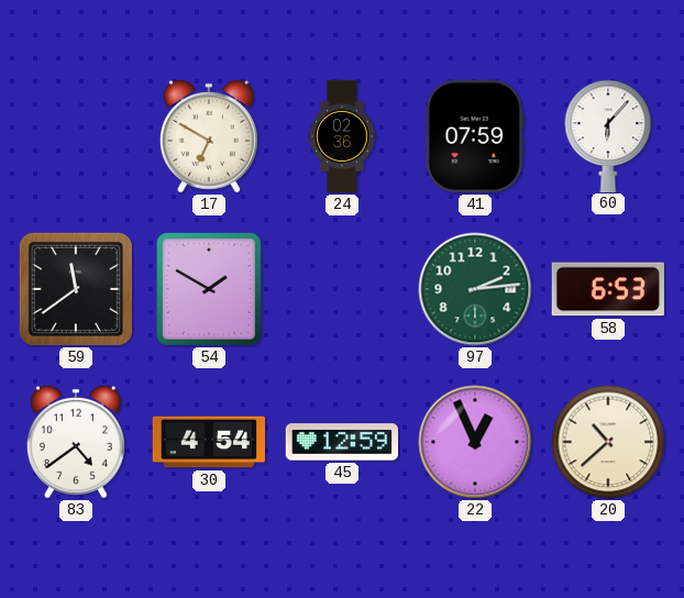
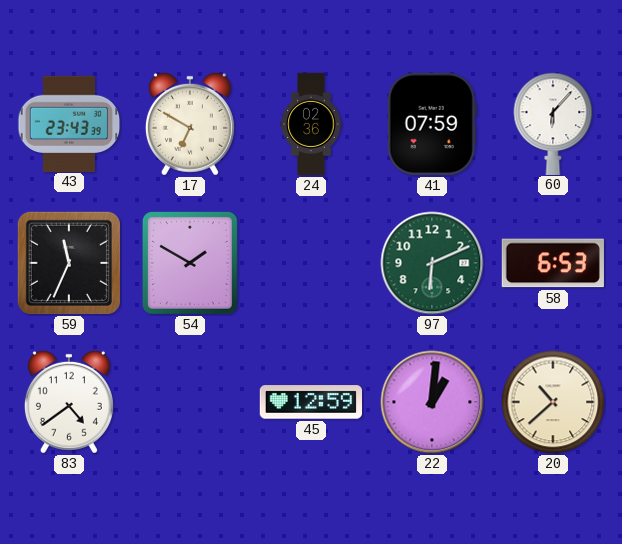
43: none -> 23:43 (69, 123)
59: 11:39 -> 11:34 (69, 263)
97: 2:14 -> 6:11 (432, 263)
30: 4:54 -> none (208, 442)
22: 12:56 -> 1:01 (432, 402)
